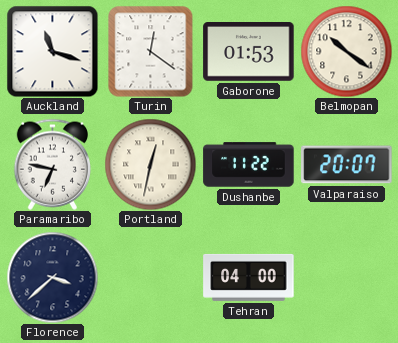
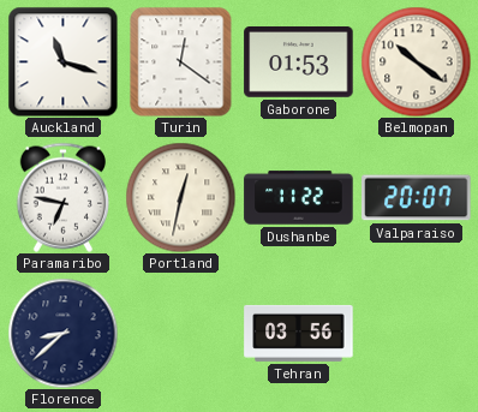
Florence: 3:38 -> 8:38 (62, 333)
Tehran: 04:00 -> 03:56 (299, 333)
